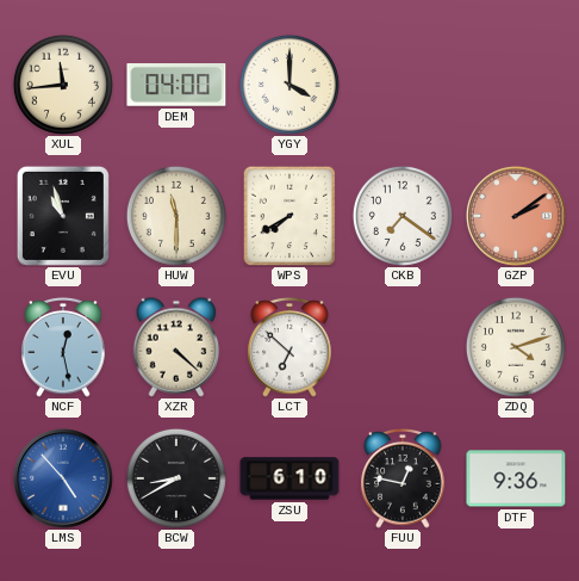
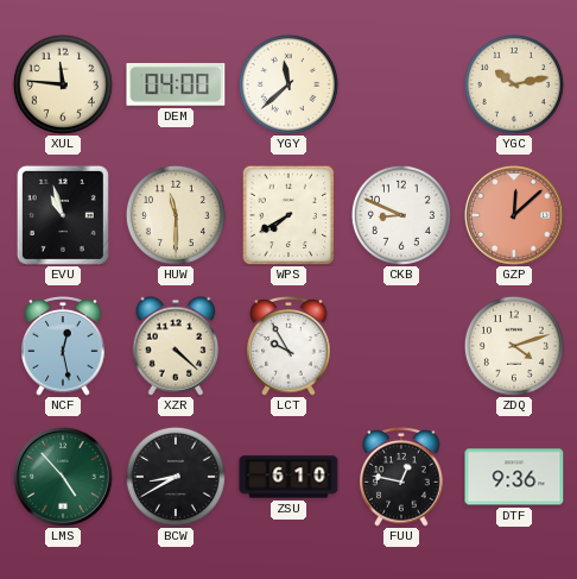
XUL: 11:44 -> 11:46 (63, 84)
YGY: 4:00 -> 11:38 (288, 84)
YGC: none -> 10:13 (514, 84)
CKB: 7:21 -> 8:49 (401, 215)
GZP: 2:09 -> 12:08 (514, 215)
LCT: 6:52 -> 9:55 (288, 346)
LMS dial: blue -> green (63, 477)
